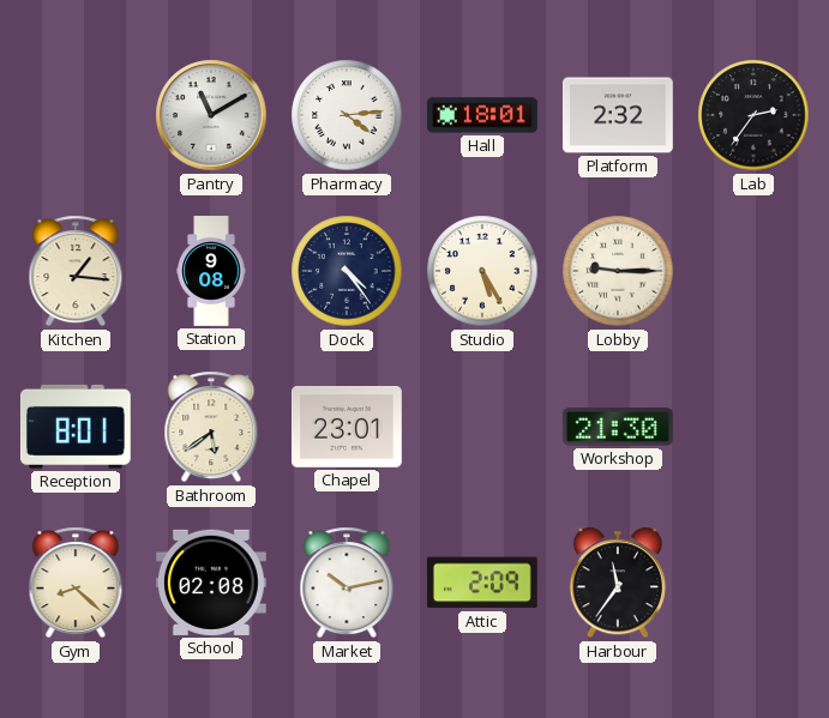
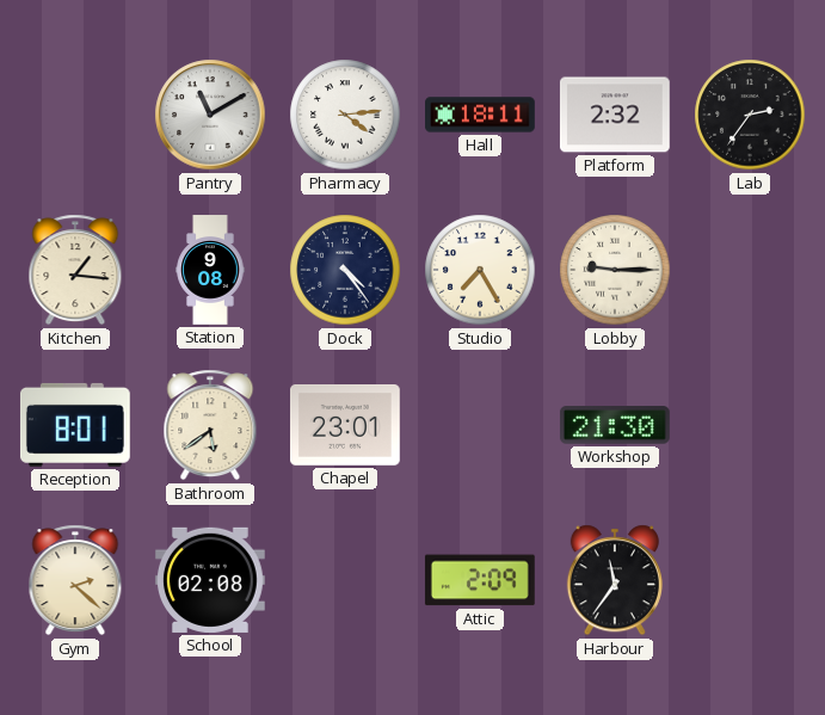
Hall: 18:01 -> 18:11 (481, 115)
Studio: 5:25 -> 7:25 (480, 270)
Gym: 8:22 -> 2:22 (75, 580)
Market: 10:13 -> none (347, 583)
